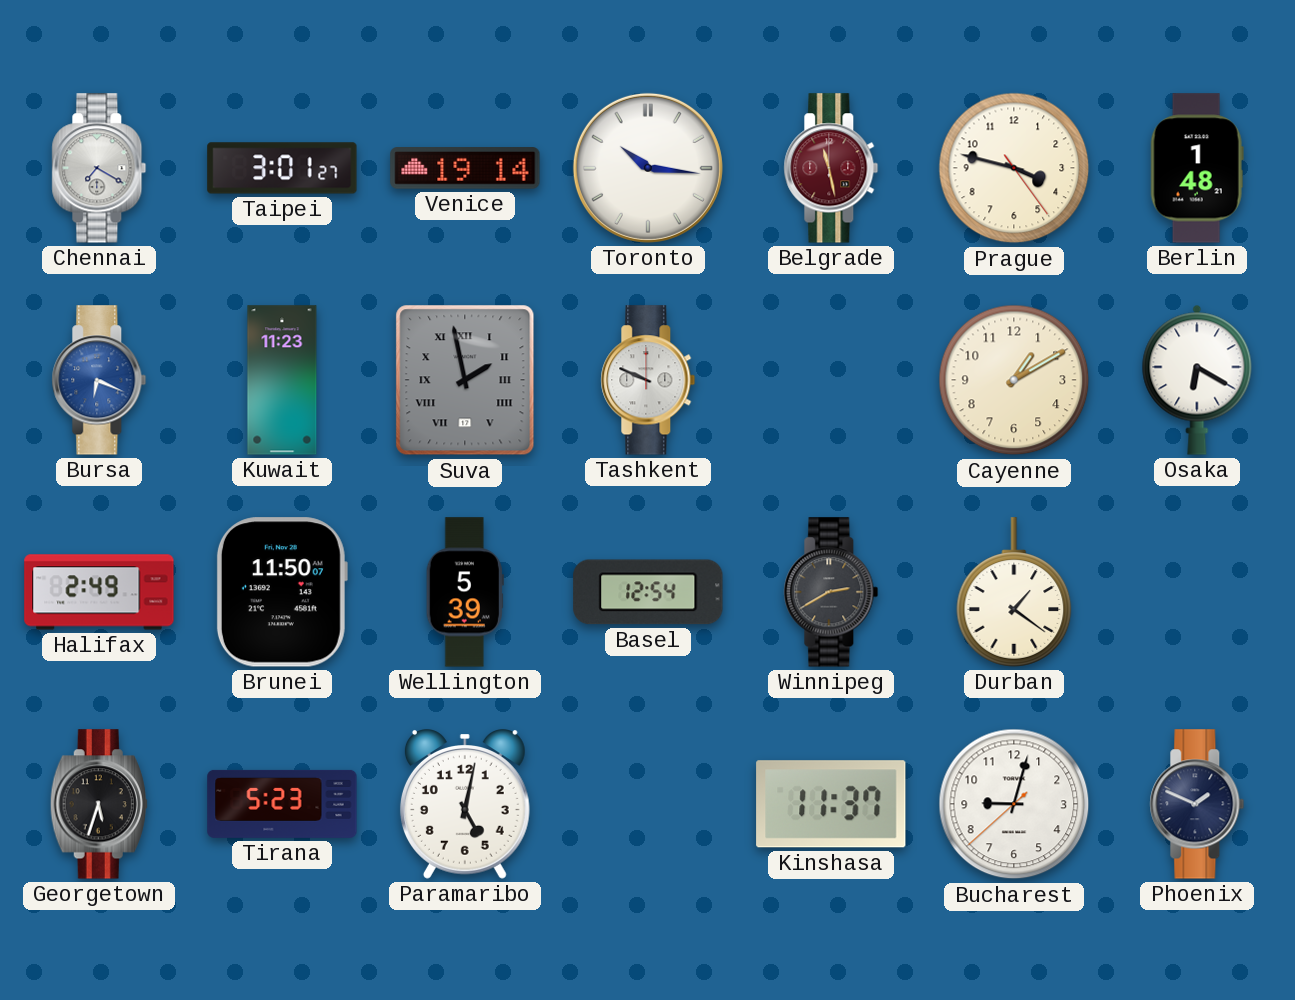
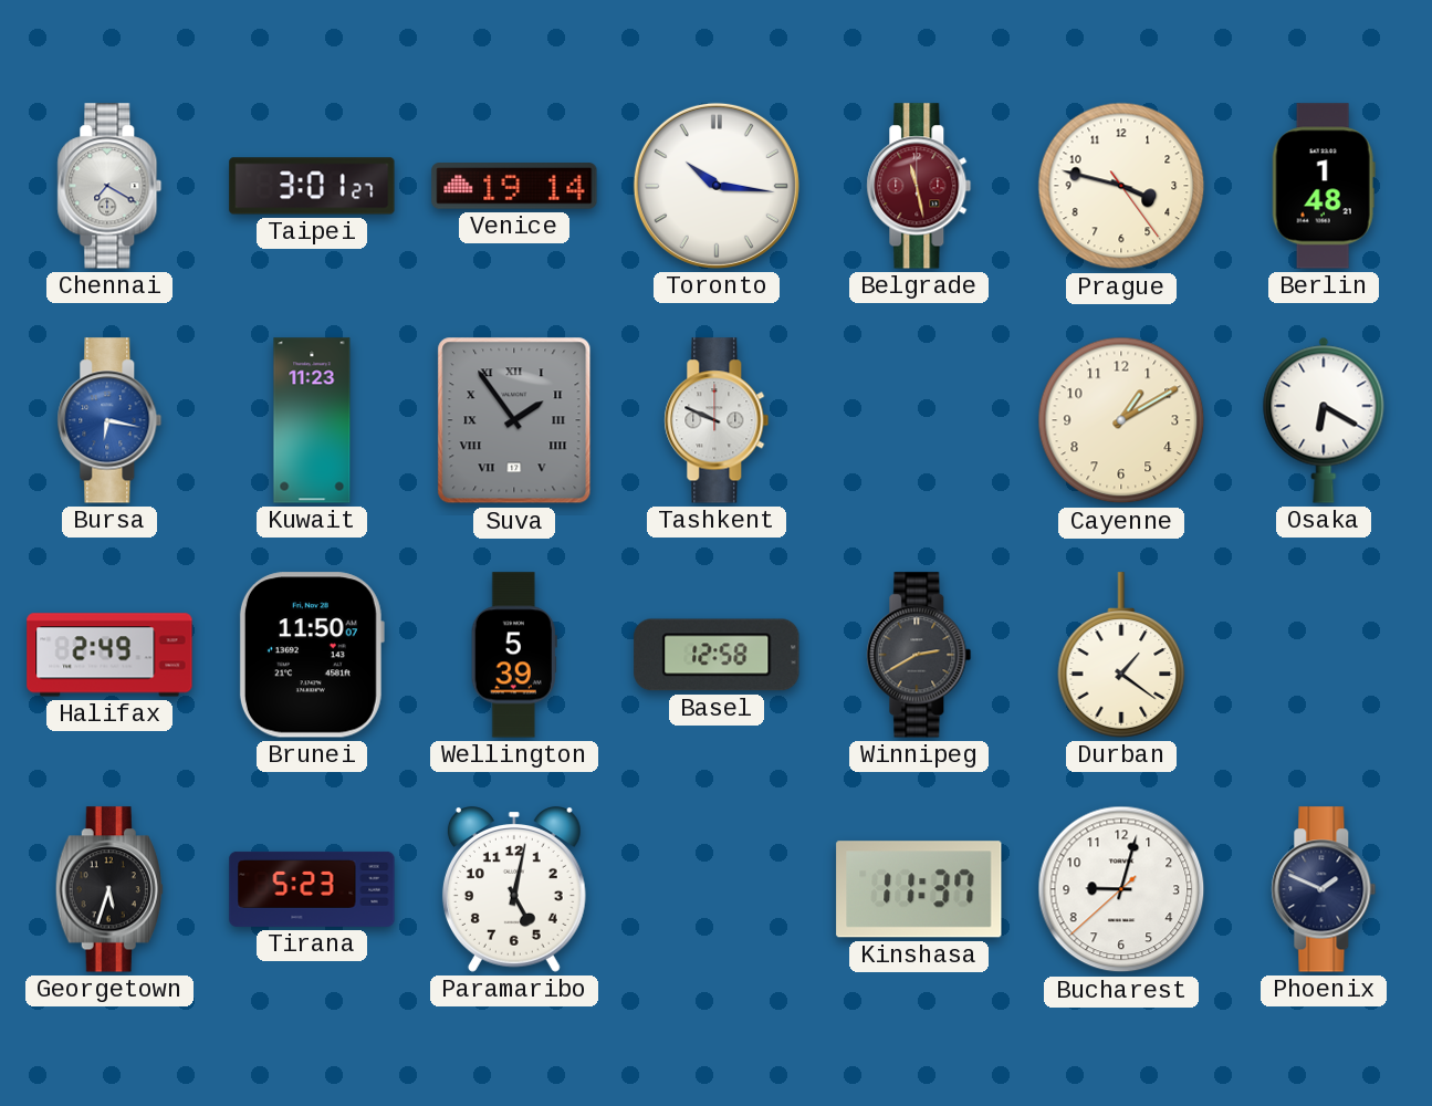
Bursa: 6:19 -> 6:17 (109, 420)
Suva: 1:58 -> 1:54 (514, 420)
Basel: 12:54 -> 12:58 (717, 655)
